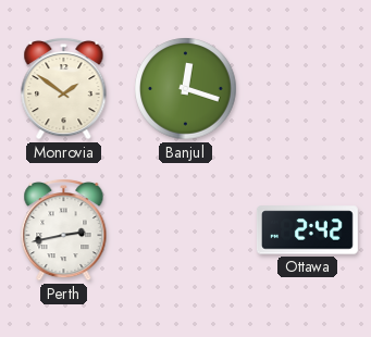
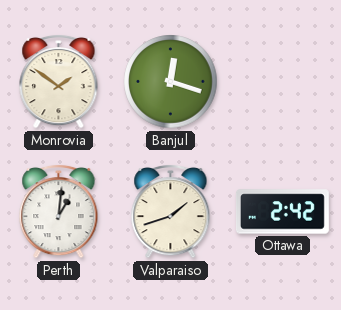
Perth: 2:43 -> 1:01 (59, 211)
Valparaiso: none -> 1:42 (171, 211)
